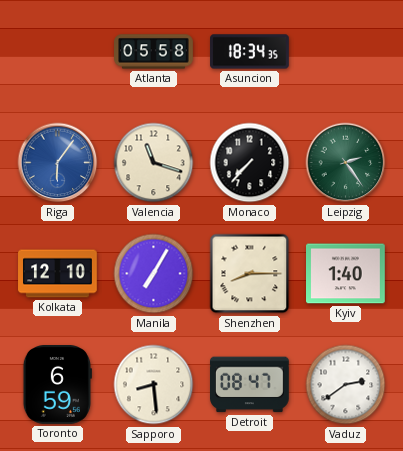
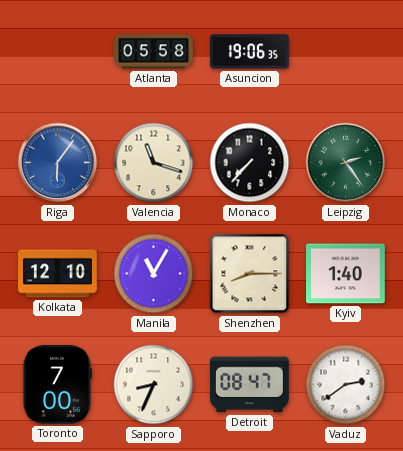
Asuncion: 18:34 -> 19:06 (250, 52)
Manila: 7:05 -> 11:05 (154, 274)
Toronto: 6:59 -> 7:00 (57, 385)
Sapporo: 8:29 -> 8:34 (154, 385)
